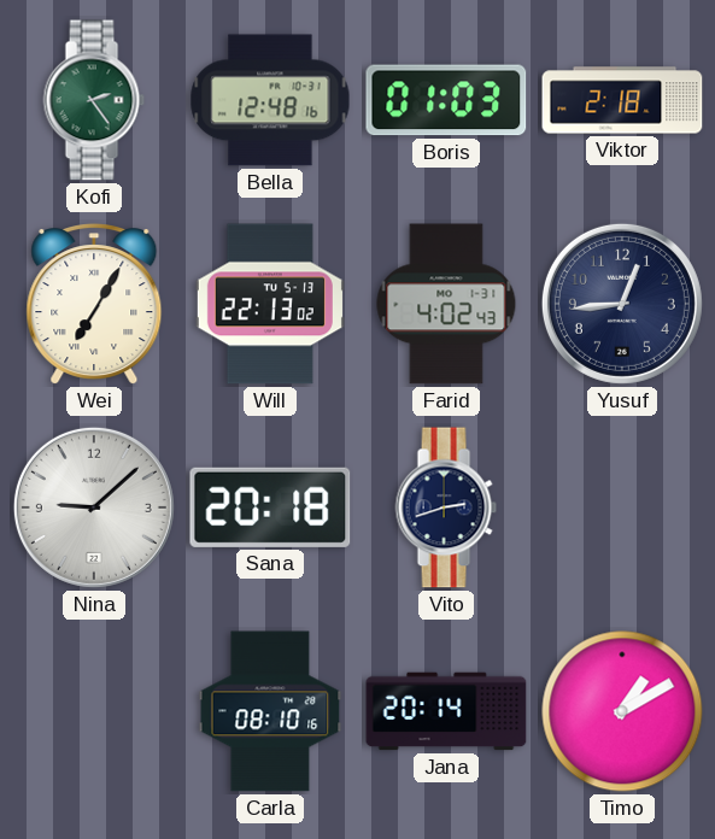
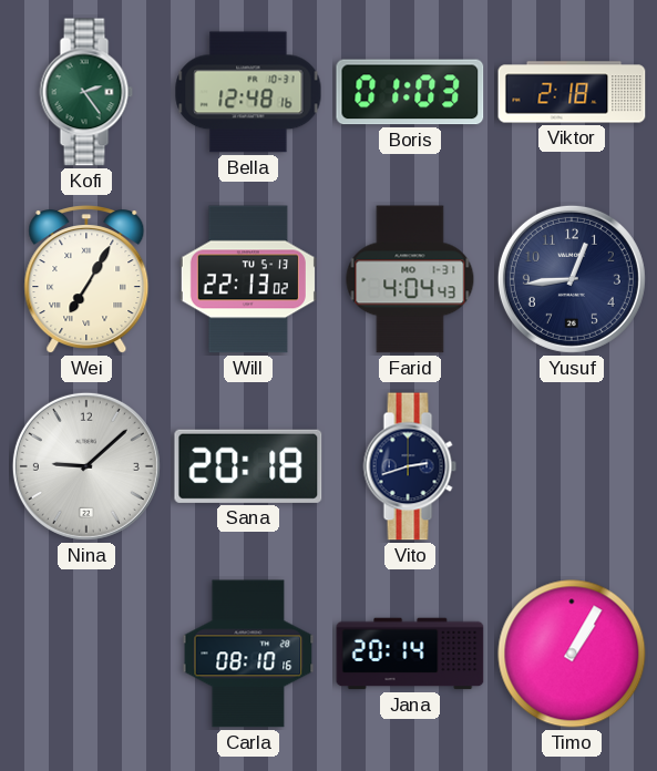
Farid: 4:02 -> 4:04 (410, 279)
Timo: 1:10 -> 1:05 (572, 654)
